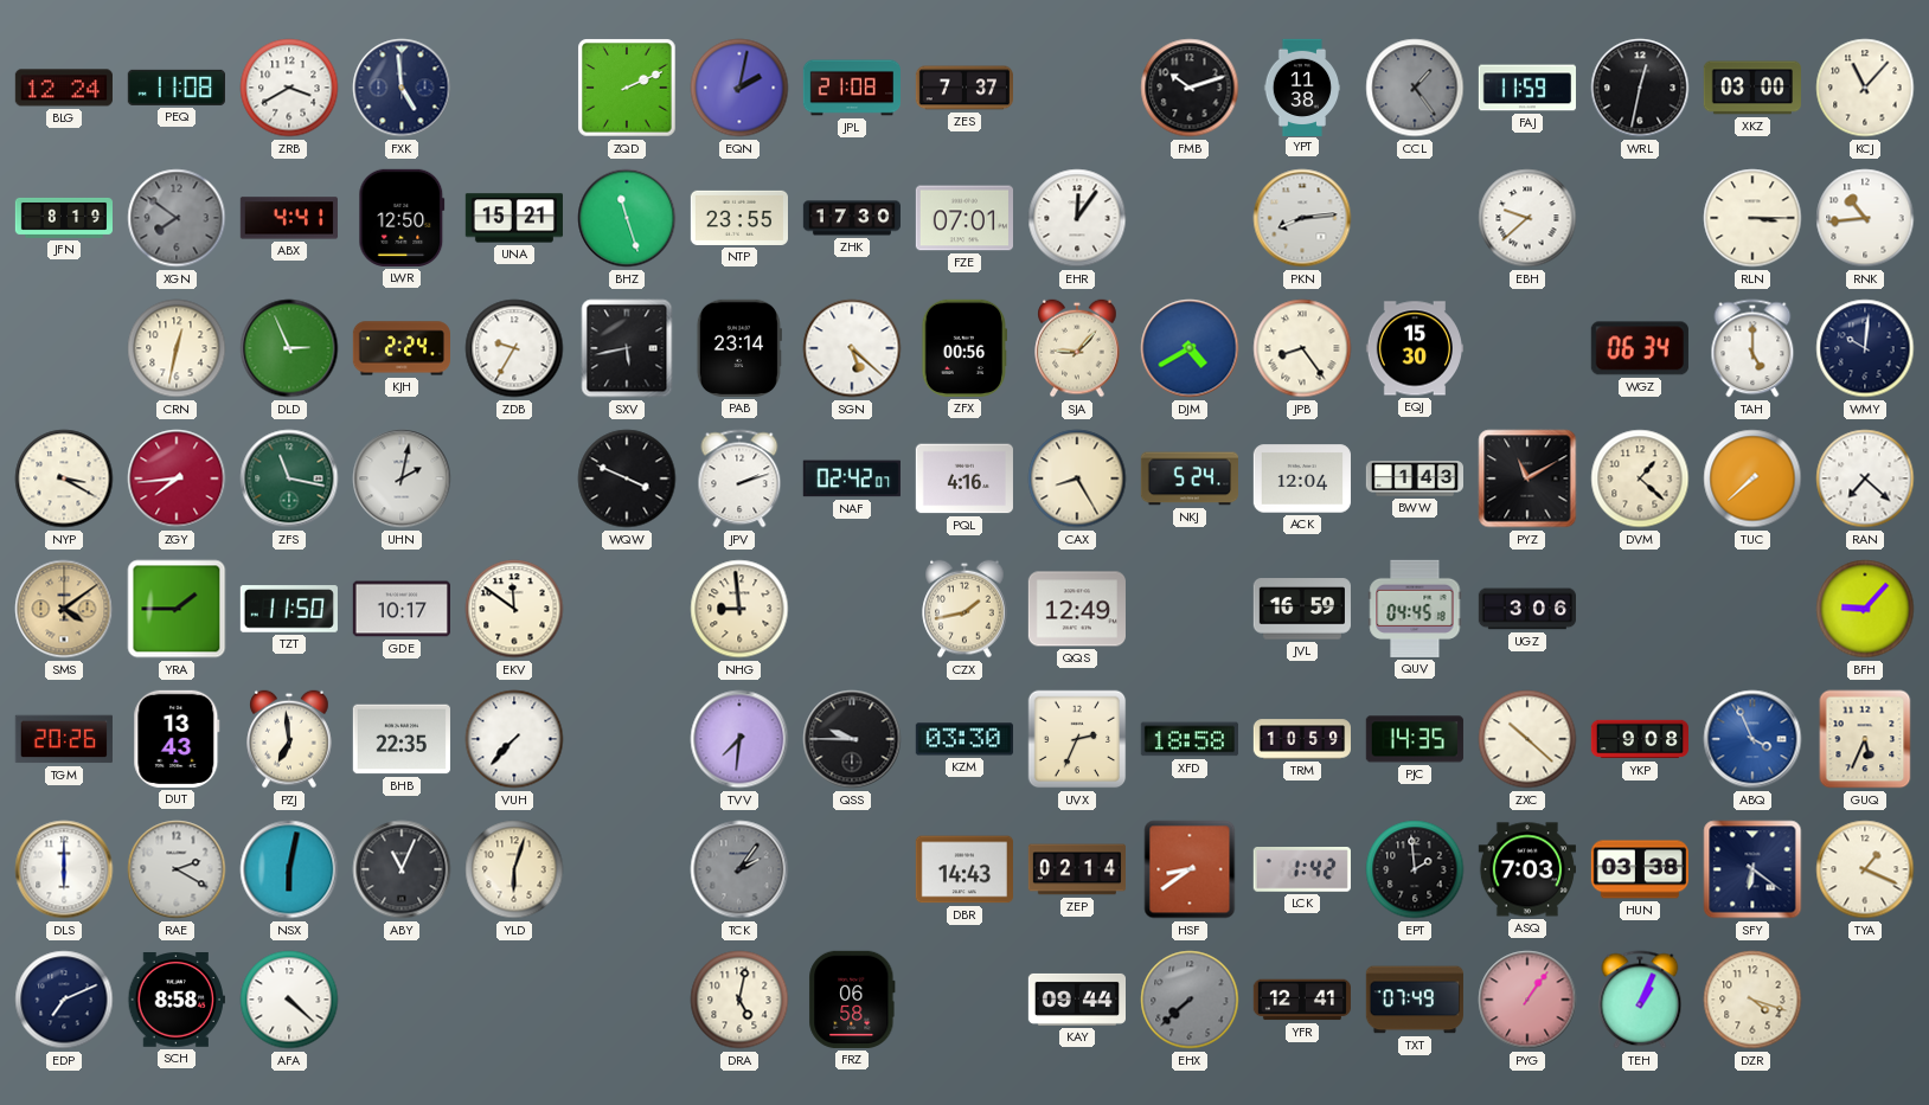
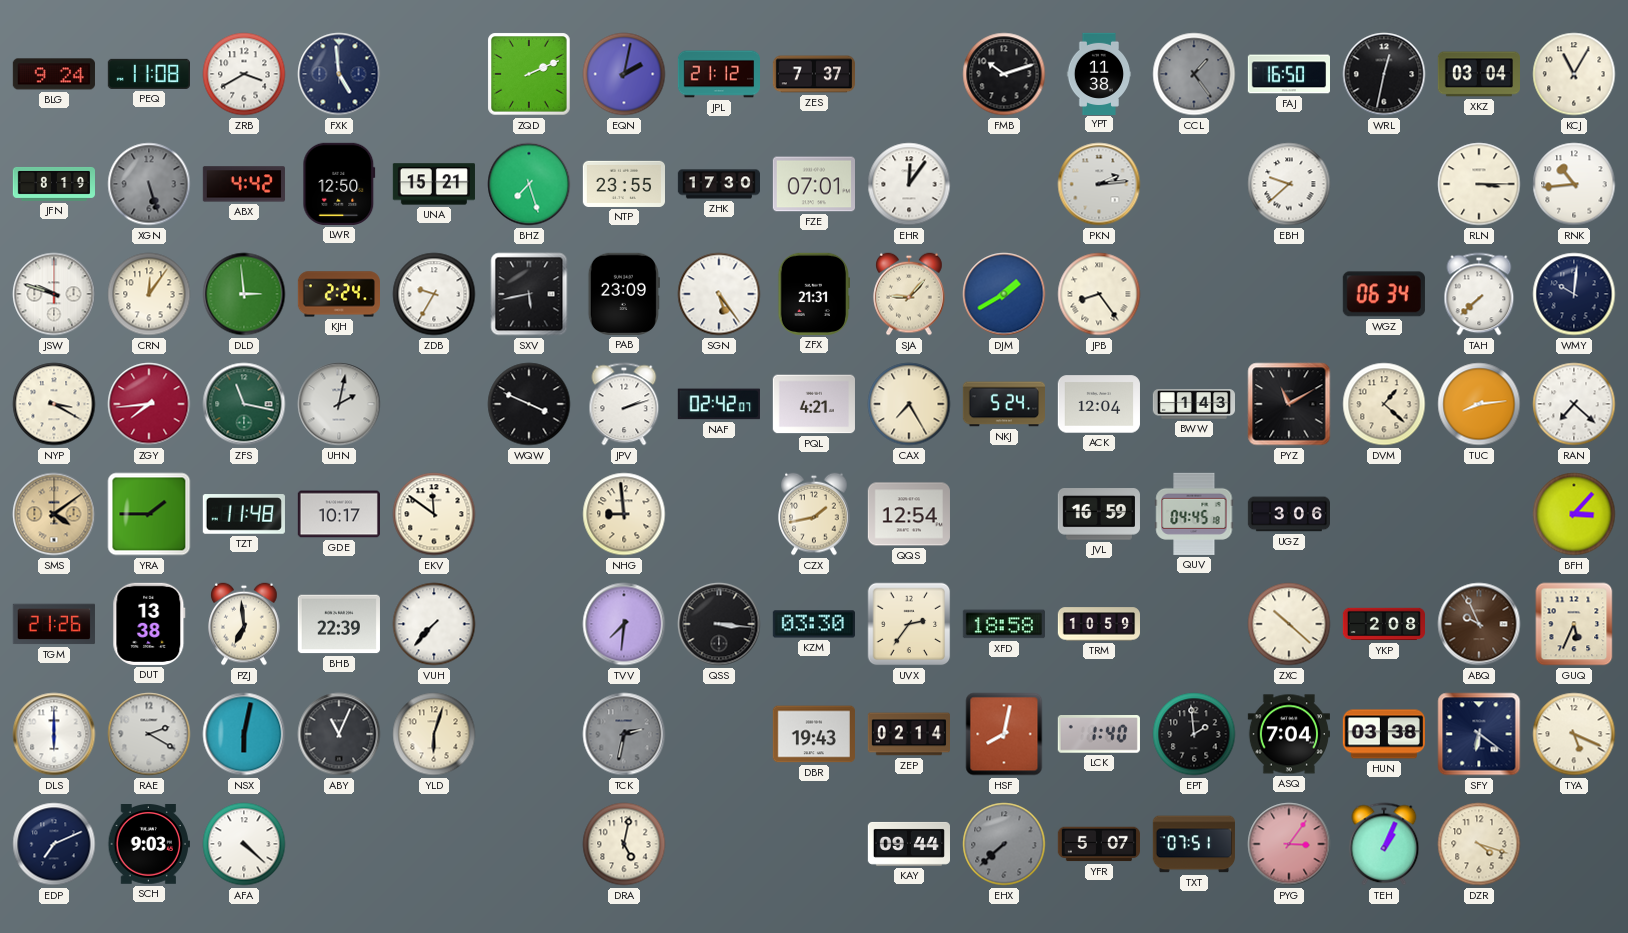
BLG: 12:24 -> 9:24 (54, 74)
JPL: 21:08 -> 21:12 (718, 74)
FAJ: 11:59 -> 16:50 (1288, 74)
XKZ: 03:00 -> 03:04 (1479, 74)
KCJ: 11:07 -> 11:05 (1574, 74)
XGN: 7:51 -> 5:27 (149, 184)
ABX: 4:41 -> 4:42 (244, 184)
BHZ: 11:27 -> 7:27 (529, 184)
PKN: 8:14 -> 2:14 (1099, 184)
JSW: none -> 9:48 (54, 294)
CRN: 12:32 -> 12:06 (149, 294)
DLD: 2:56 -> 2:59 (244, 294)
PAB: 23:14 -> 23:09 (624, 294)
SGN: 5:22 -> 5:24 (719, 294)
ZFX: 00:56 -> 21:31 (813, 294)
DJM: 4:40 -> 1:40 (1004, 294)
EQJ: 15:30 -> none (1414, 348)
TAH: 5:00 -> 7:38 (1479, 294)
PQL: 4:16 -> 4:21 (814, 404)
CAX: 8:25 -> 7:25 (909, 404)
TUC: 7:38 -> 8:14 (1479, 404)
TZT: 11:50 -> 11:48 (244, 514)
QQS: 12:49 -> 12:54 (909, 514)
BFH: 9:07 -> 3:07 (1574, 514)
TGM: 20:26 -> 21:26 (54, 624)
DUT: 13:43 -> 13:38 (149, 624)
BHB: 22:35 -> 22:39 (339, 624)
QSS: 9:45 -> 3:16 (719, 624)
UVX: 2:34 -> 2:36 (909, 624)
PJC: 14:35 -> none (1415, 739)
YKP: 9:08 -> 2:08 (1383, 624)
ABQ: 3:56 -> 9:56 (1479, 624)
ABQ dial: blue -> brown (1479, 624)
TCK: 2:06 -> 2:32 (624, 734)
DBR: 14:43 -> 19:43 (814, 734)
HSF: 8:39 -> 8:02 (1004, 734)
LCK: 1:42 -> 1:40 (1099, 735)
ASQ: 7:03 -> 7:04 (1288, 734)
TYA: 1:19 -> 5:19 (1574, 734)
SCH: 8:58 -> 9:03 (149, 845)
FRZ: 06:58 -> none (852, 1000)
YFR: 12:41 -> 5:07 (1099, 844)
TXT: 07:49 -> 07:51 (1194, 844)
PYG: 1:06 -> 3:06 (1289, 844)
